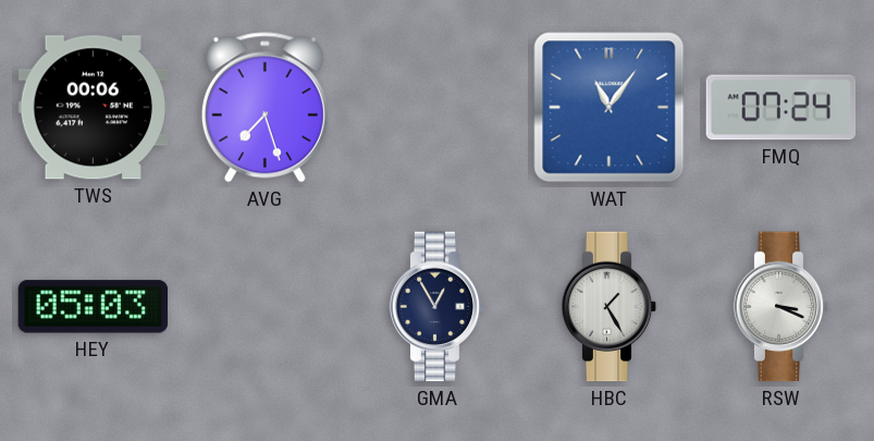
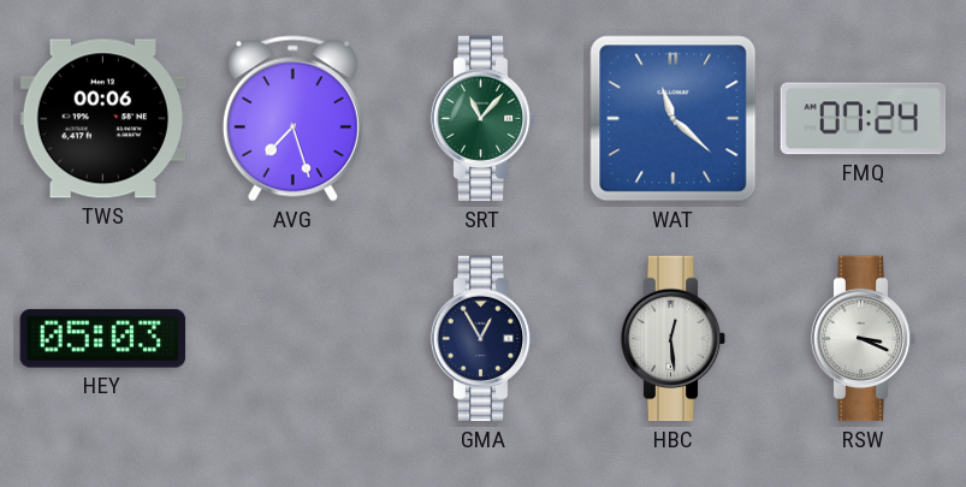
SRT: none -> 11:07 (484, 119)
WAT: 11:06 -> 11:22 (674, 119)
HBC: 1:25 -> 12:29 (674, 339)
